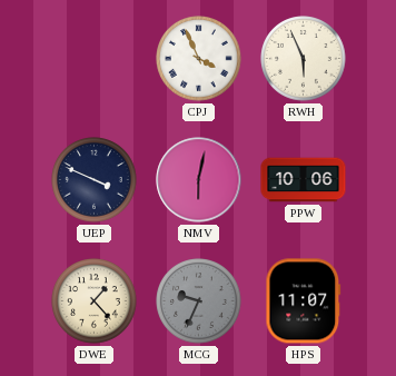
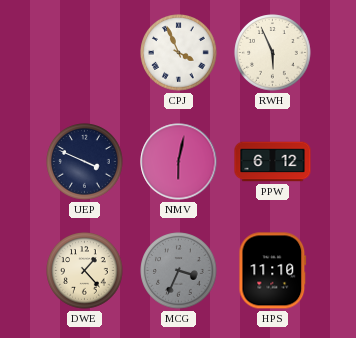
PPW: 10:06 -> 6:12 (273, 162)
MCG: 9:34 -> 3:34 (179, 271)
HPS: 11:07 -> 11:10 (273, 271)
